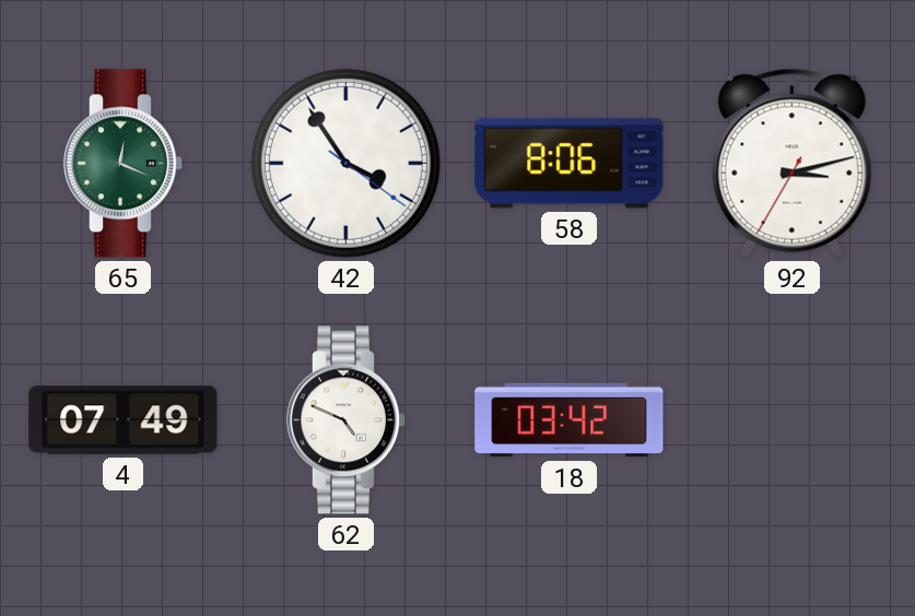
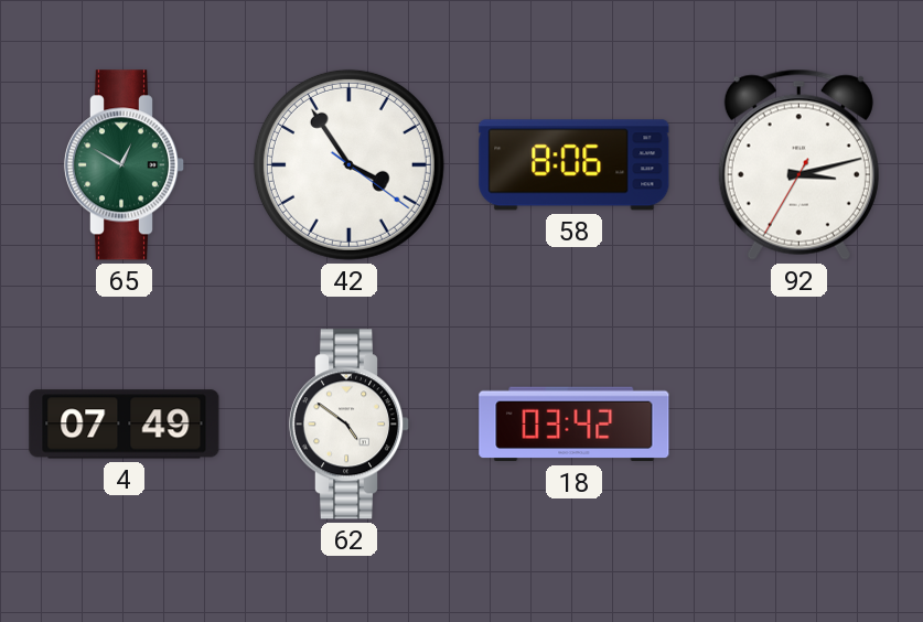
65: 12:19 -> 12:50 (125, 165)
62: 4:49 -> 4:51 (350, 425)
